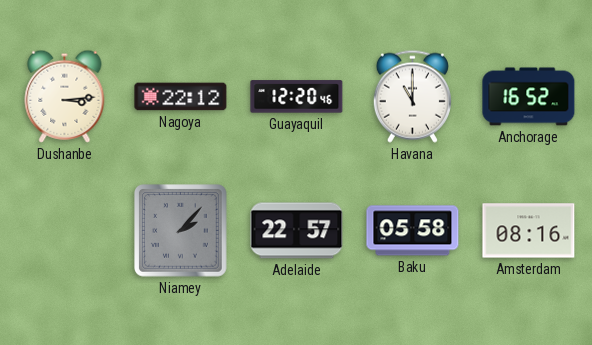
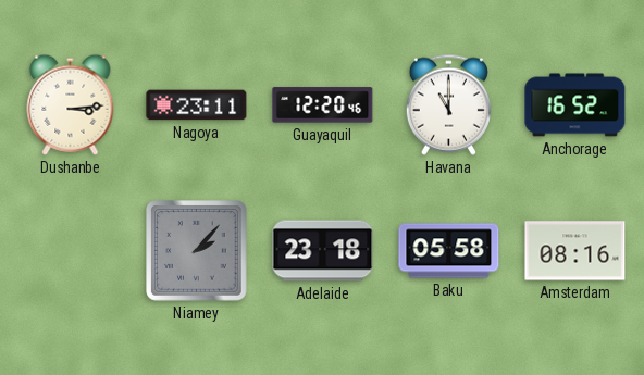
Nagoya: 22:12 -> 23:11 (197, 105)
Adelaide: 22:57 -> 23:18 (323, 251)
